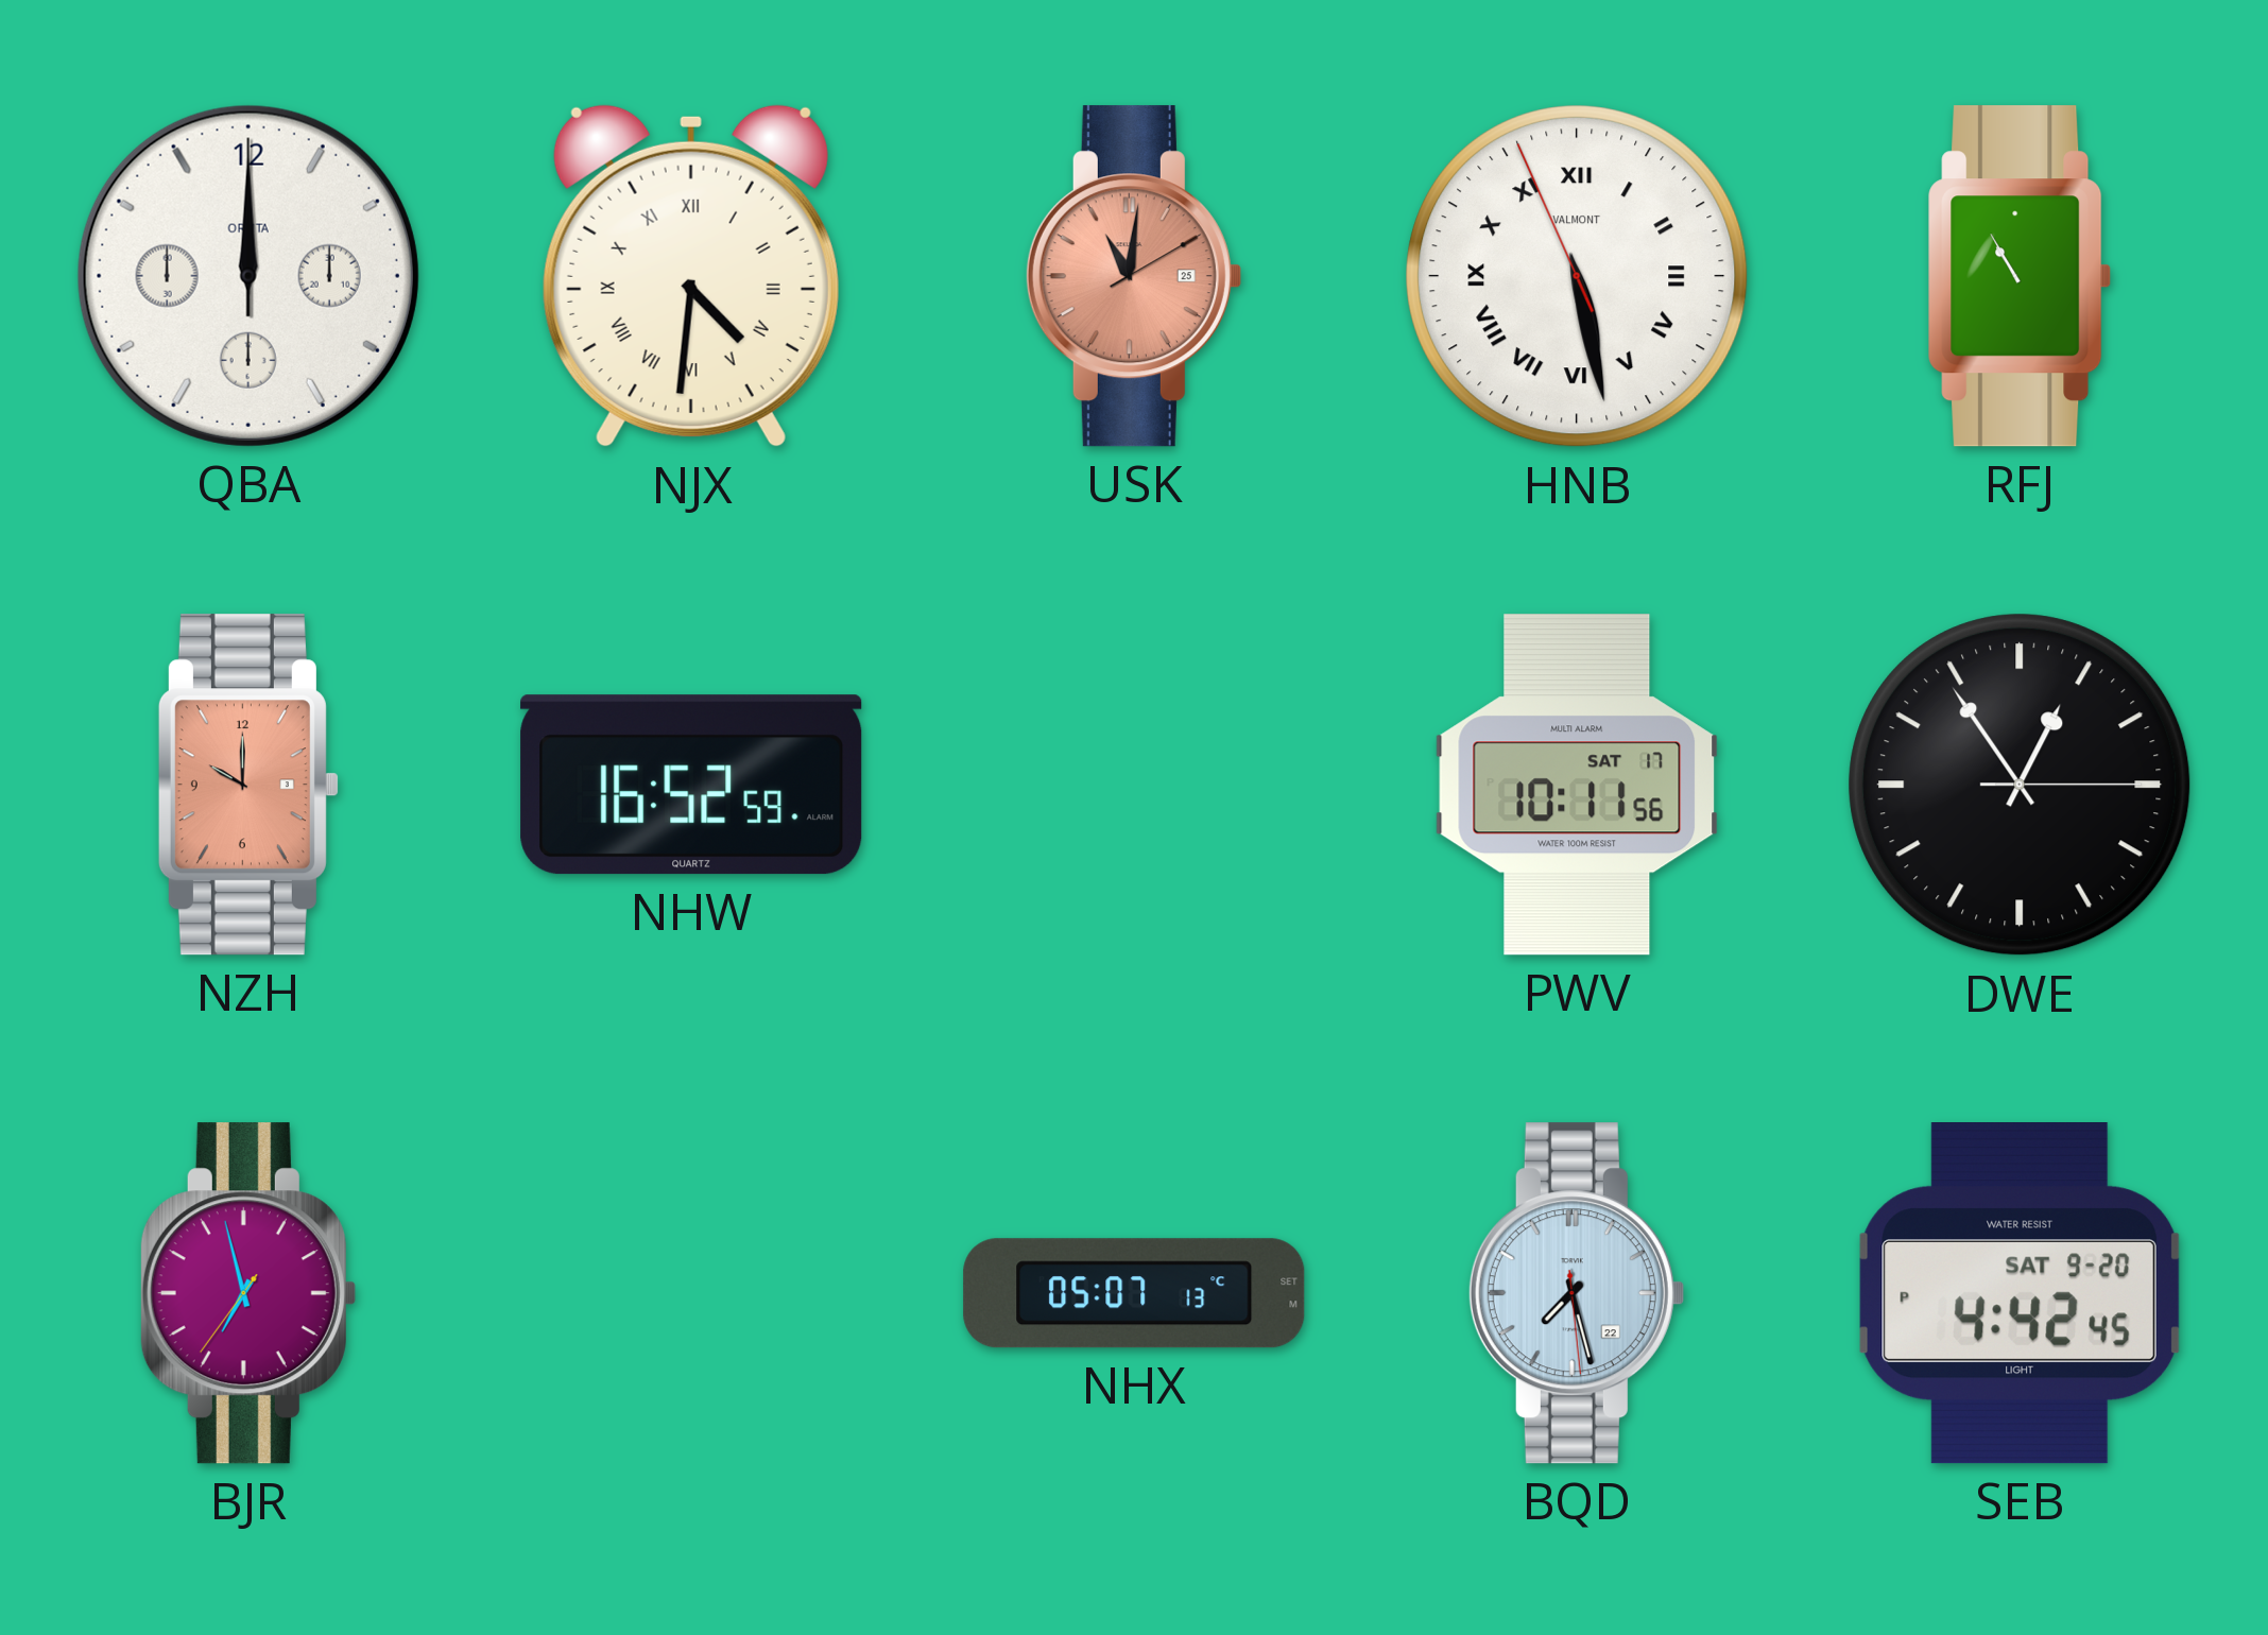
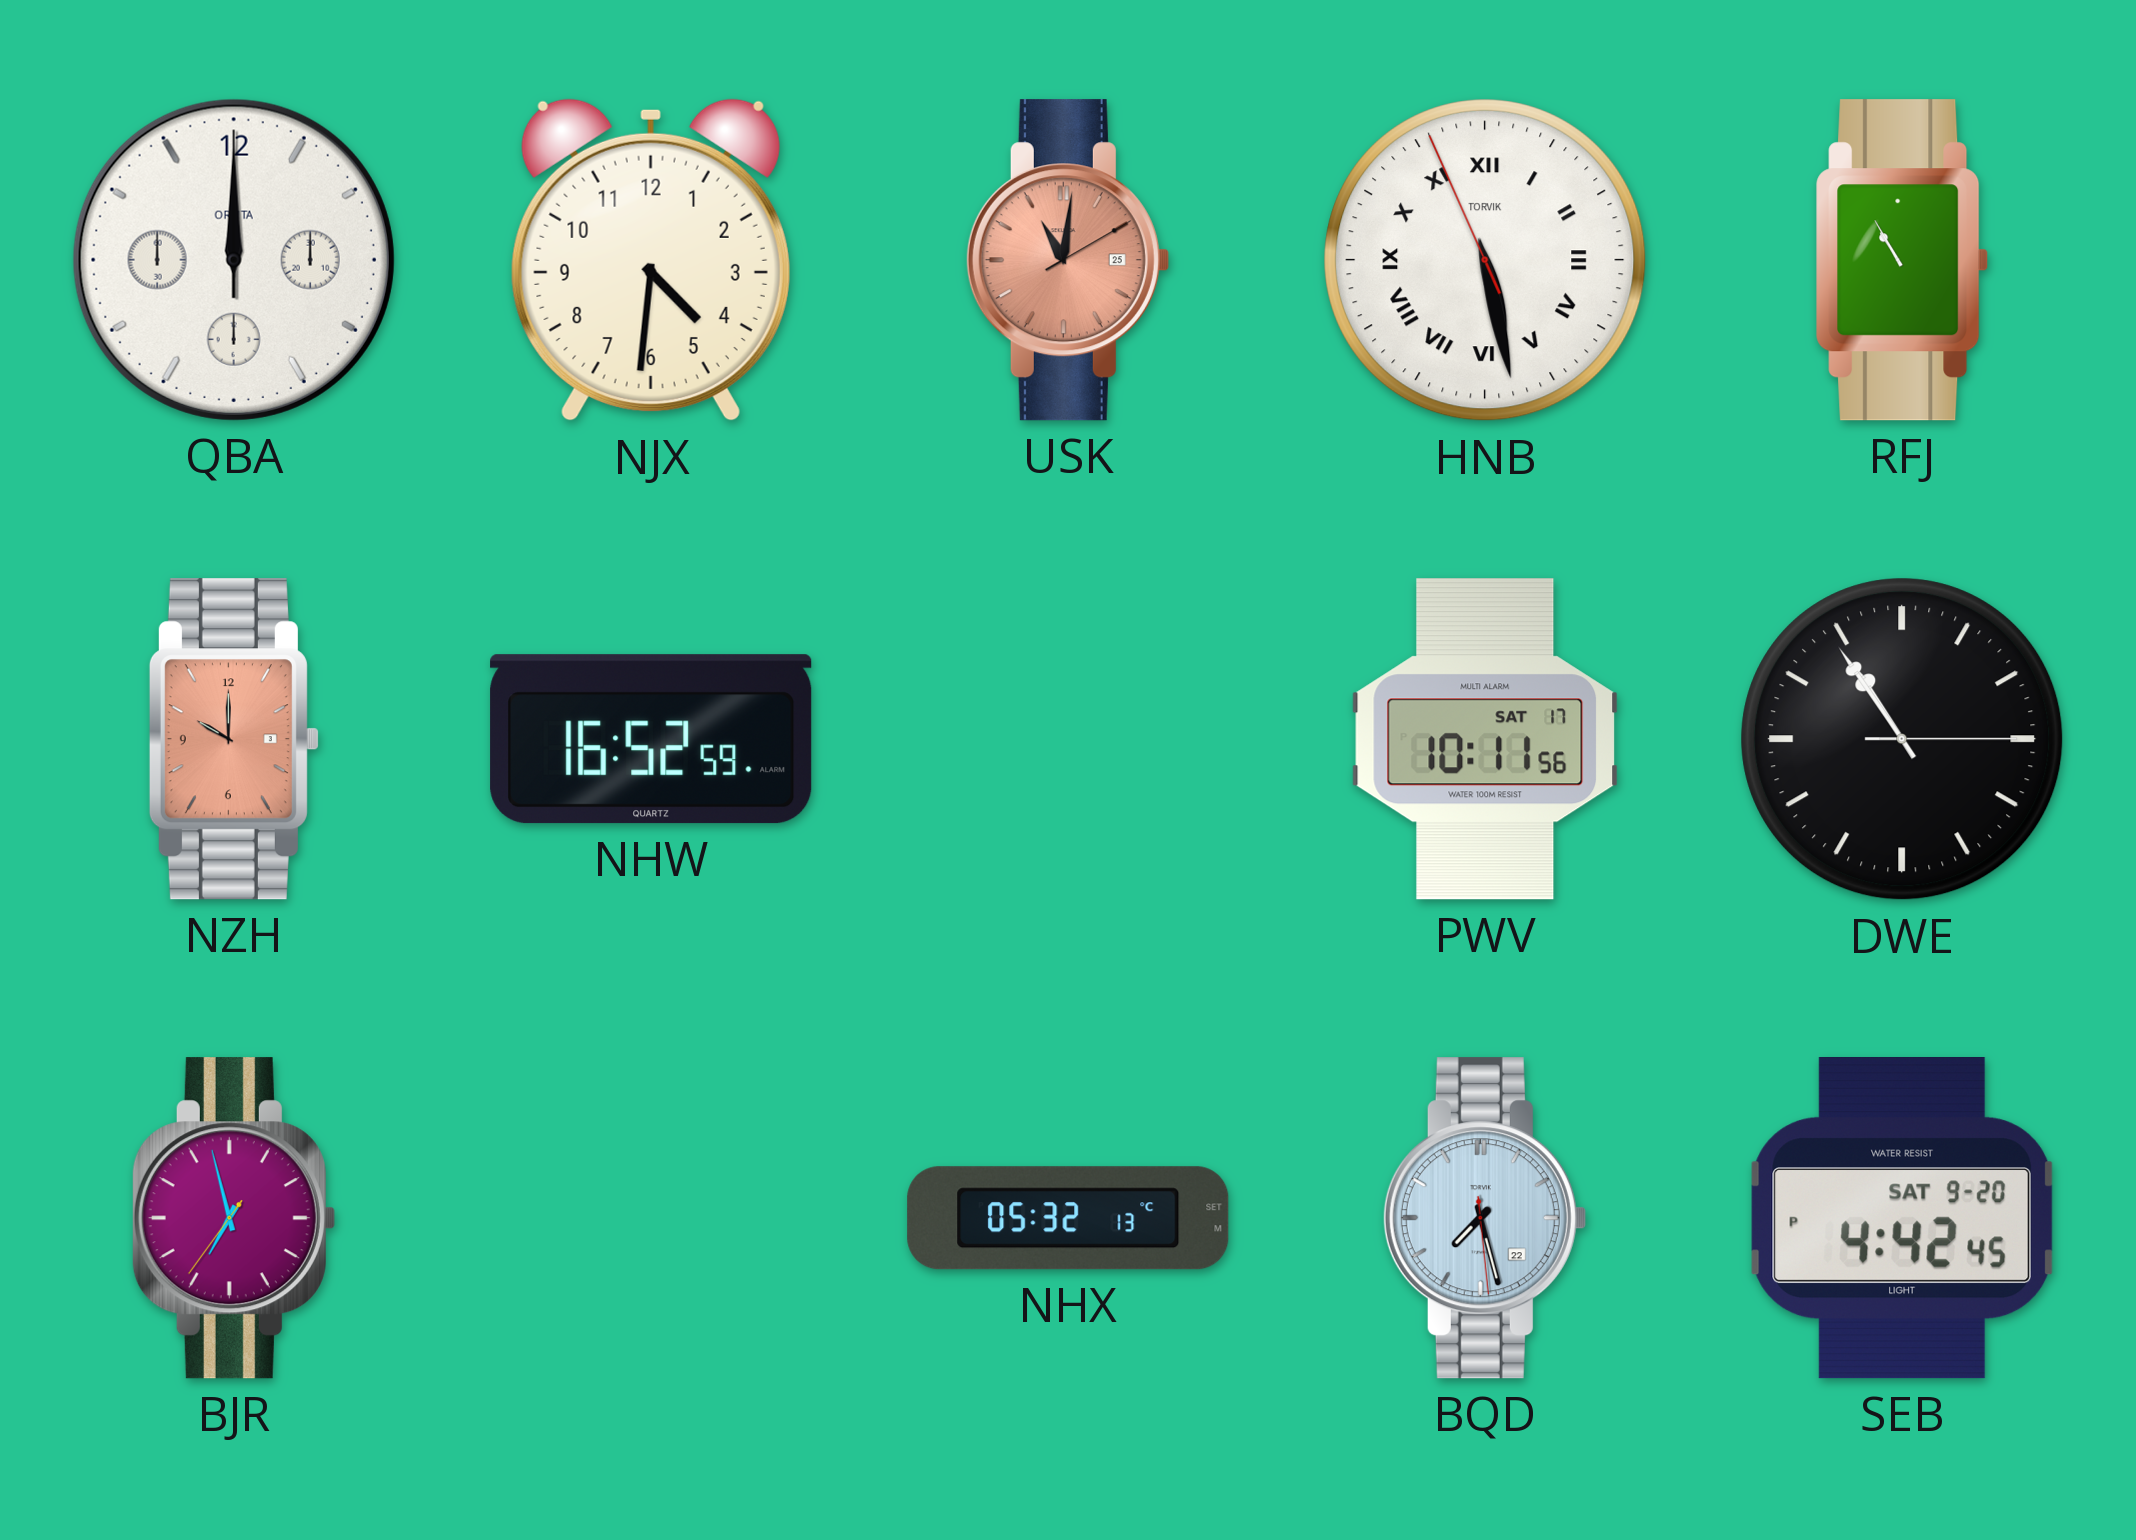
NJX numerals: Roman -> Arabic (651, 260)
HNB brand: VALMONT -> TORVIK (1485, 260)
DWE: 12:54 -> 10:54 (1902, 739)
NHX: 05:07 -> 05:32 (1068, 1218)
